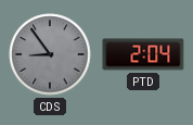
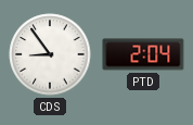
CDS dial: grey -> white (50, 54)
